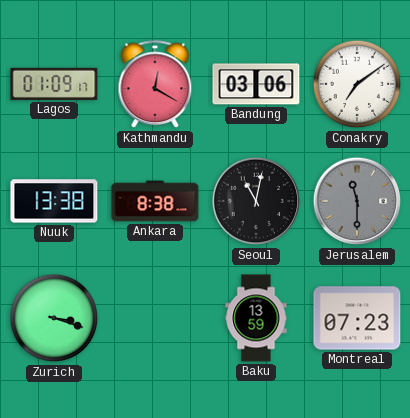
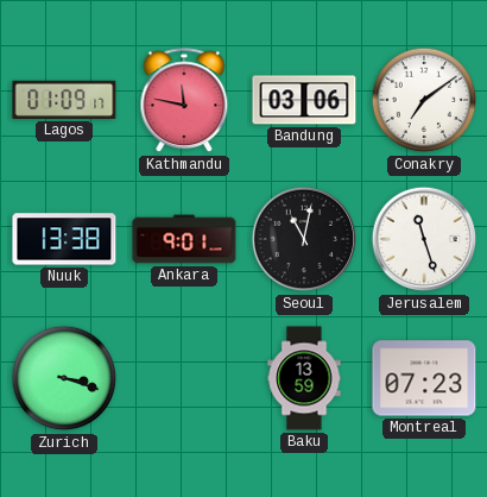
Kathmandu: 12:20 -> 11:47 (184, 101)
Ankara: 8:38 -> 9:01 (184, 239)
Jerusalem: 11:30 -> 11:27 (424, 239)
Jerusalem dial: grey -> white (424, 239)
